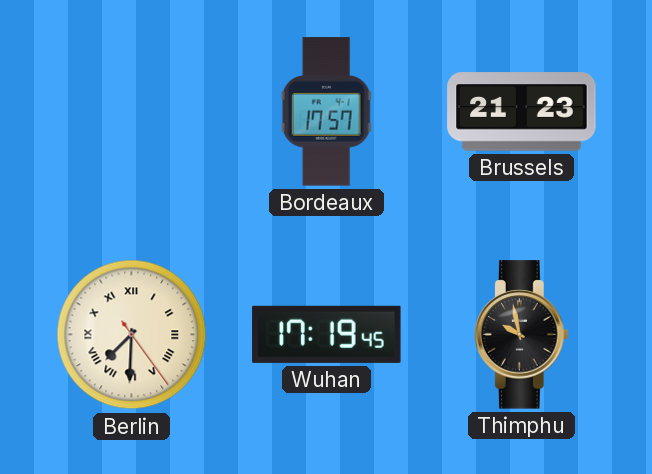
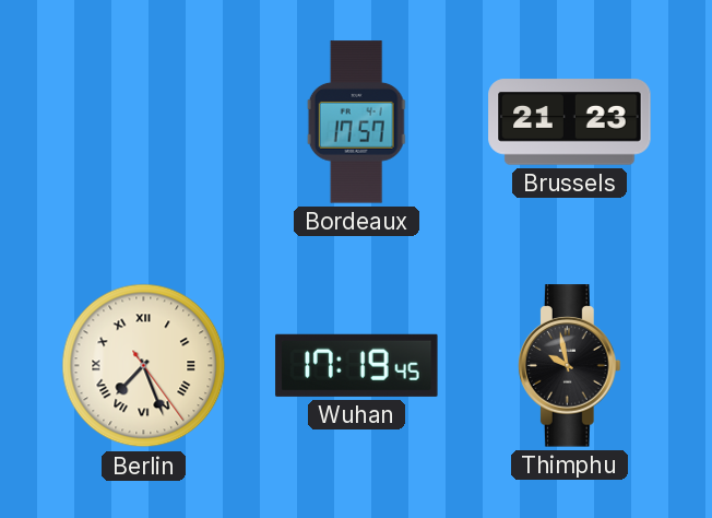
Berlin: 7:30 -> 7:26 (144, 366)
